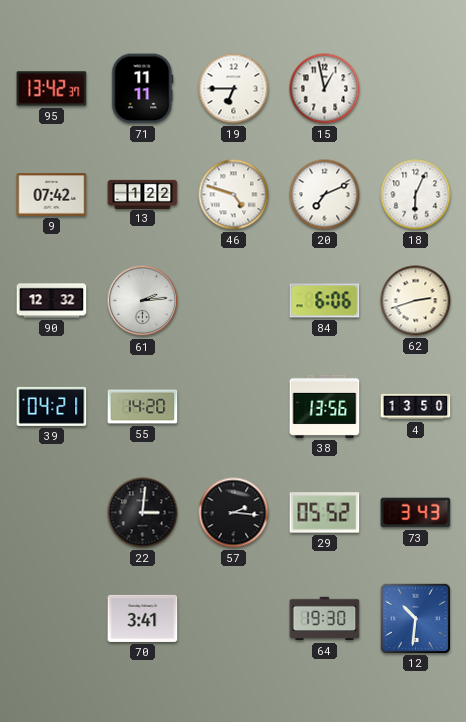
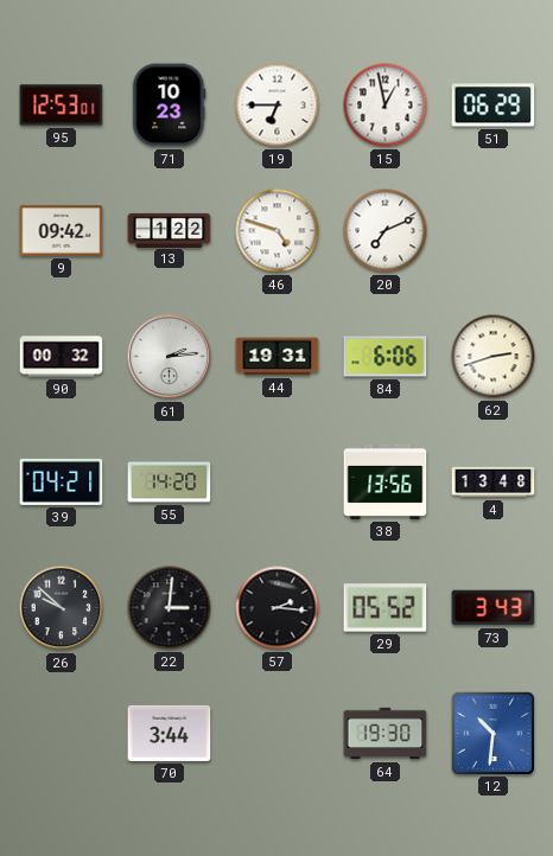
95: 13:42 -> 12:53 (62, 106)
71: 11:11 -> 10:23 (170, 106)
51: none -> 06:29 (494, 106)
9: 07:42 -> 09:42 (62, 231)
18: 6:04 -> none (416, 195)
90: 12:32 -> 00:32 (62, 357)
44: none -> 19:31 (278, 357)
4: 13:50 -> 13:48 (494, 483)
26: none -> 9:52 (62, 608)
70: 3:41 -> 3:44 (170, 733)
